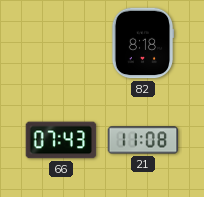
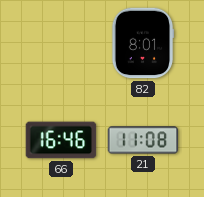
82: 8:18 -> 8:01 (143, 43)
66: 07:43 -> 16:46 (61, 140)
